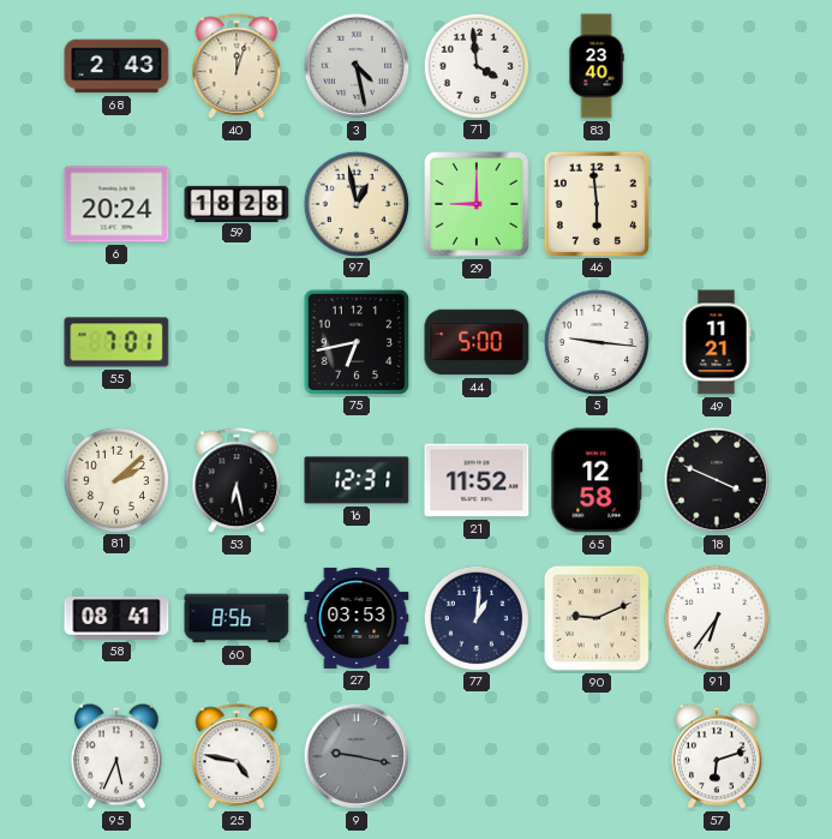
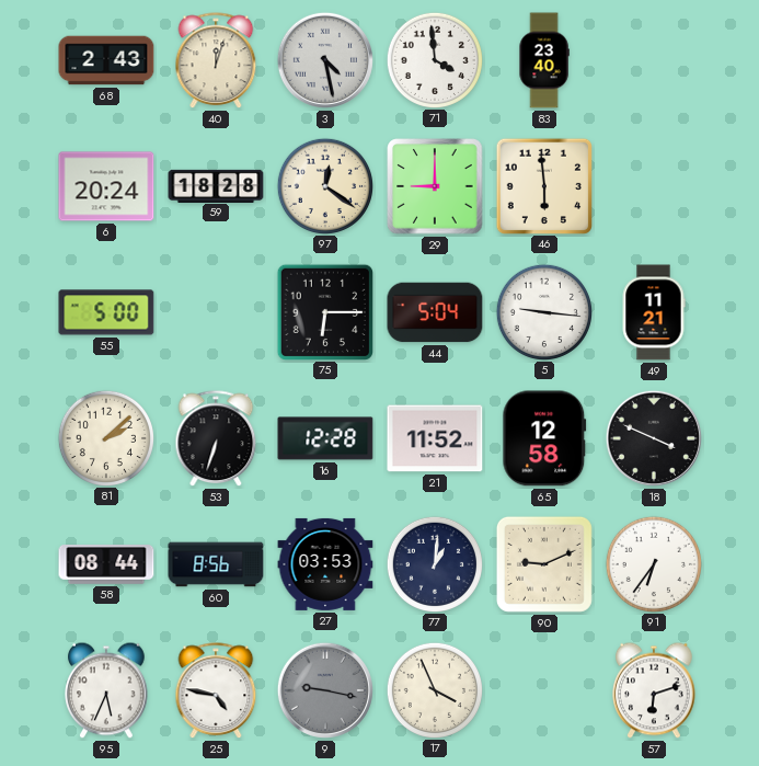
97: 12:58 -> 12:21 (324, 185)
55: 7:01 -> 5:00 (106, 312)
75: 6:43 -> 6:15 (324, 311)
44: 5:00 -> 5:04 (435, 312)
53: 6:28 -> 6:33 (216, 439)
16: 12:31 -> 12:28 (325, 438)
58: 08:41 -> 08:44 (106, 564)
17: none -> 3:56 (434, 689)
